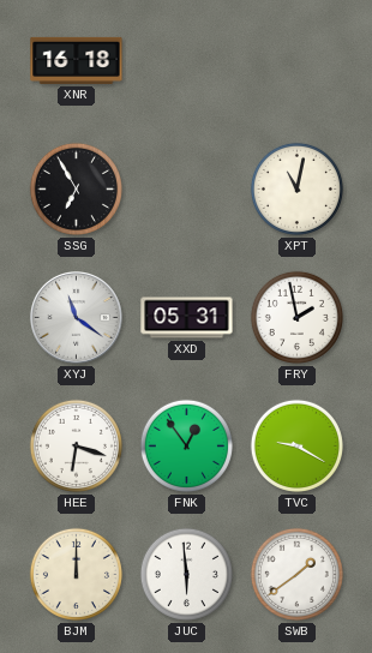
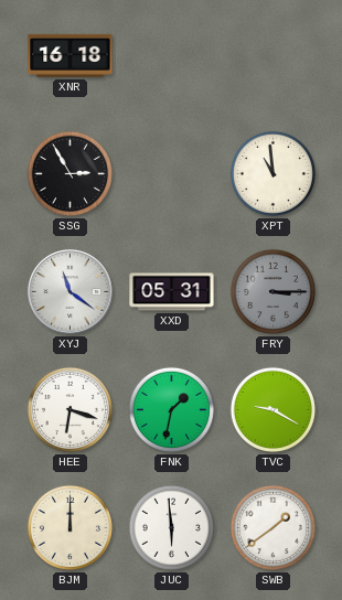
SSG: 6:55 -> 2:55 (70, 173)
XPT: 11:02 -> 10:59 (272, 173)
FRY: 1:58 -> 3:15 (272, 291)
FRY dial: white -> grey (272, 291)
FNK: 12:54 -> 1:32 (171, 409)
